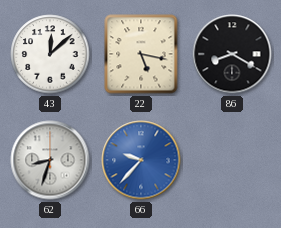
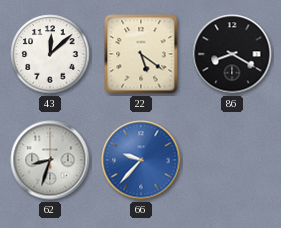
22: 5:17 -> 5:21 (141, 54)
